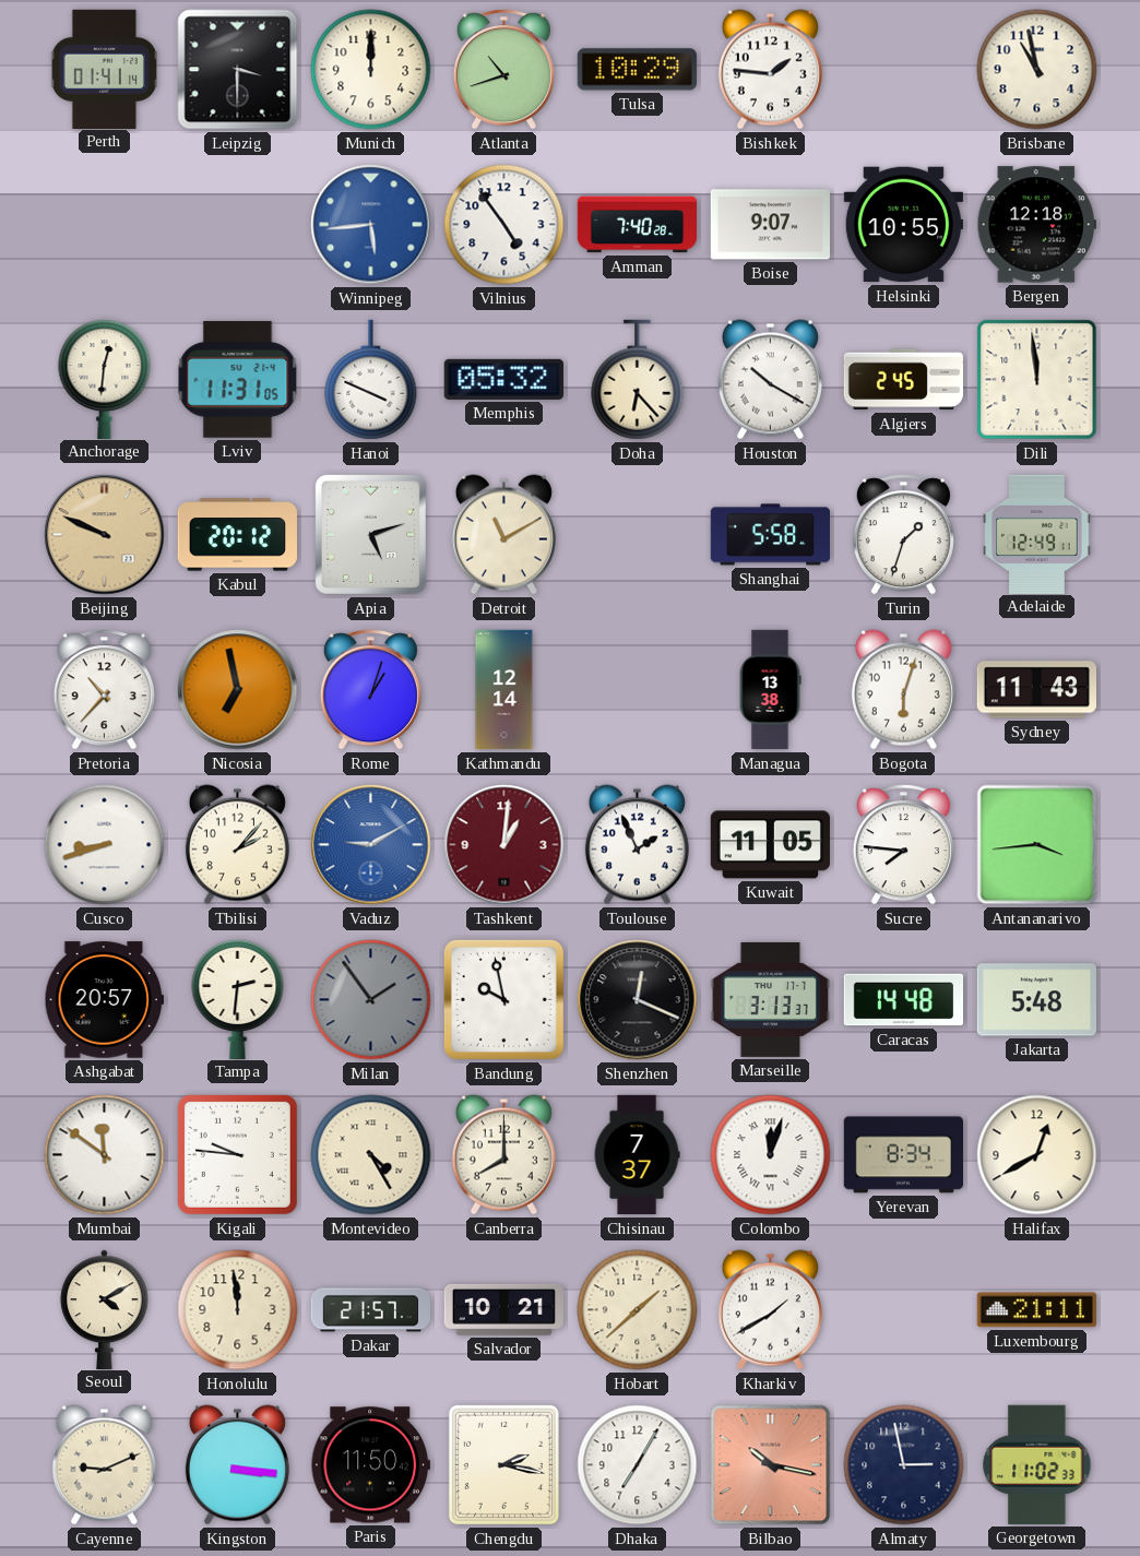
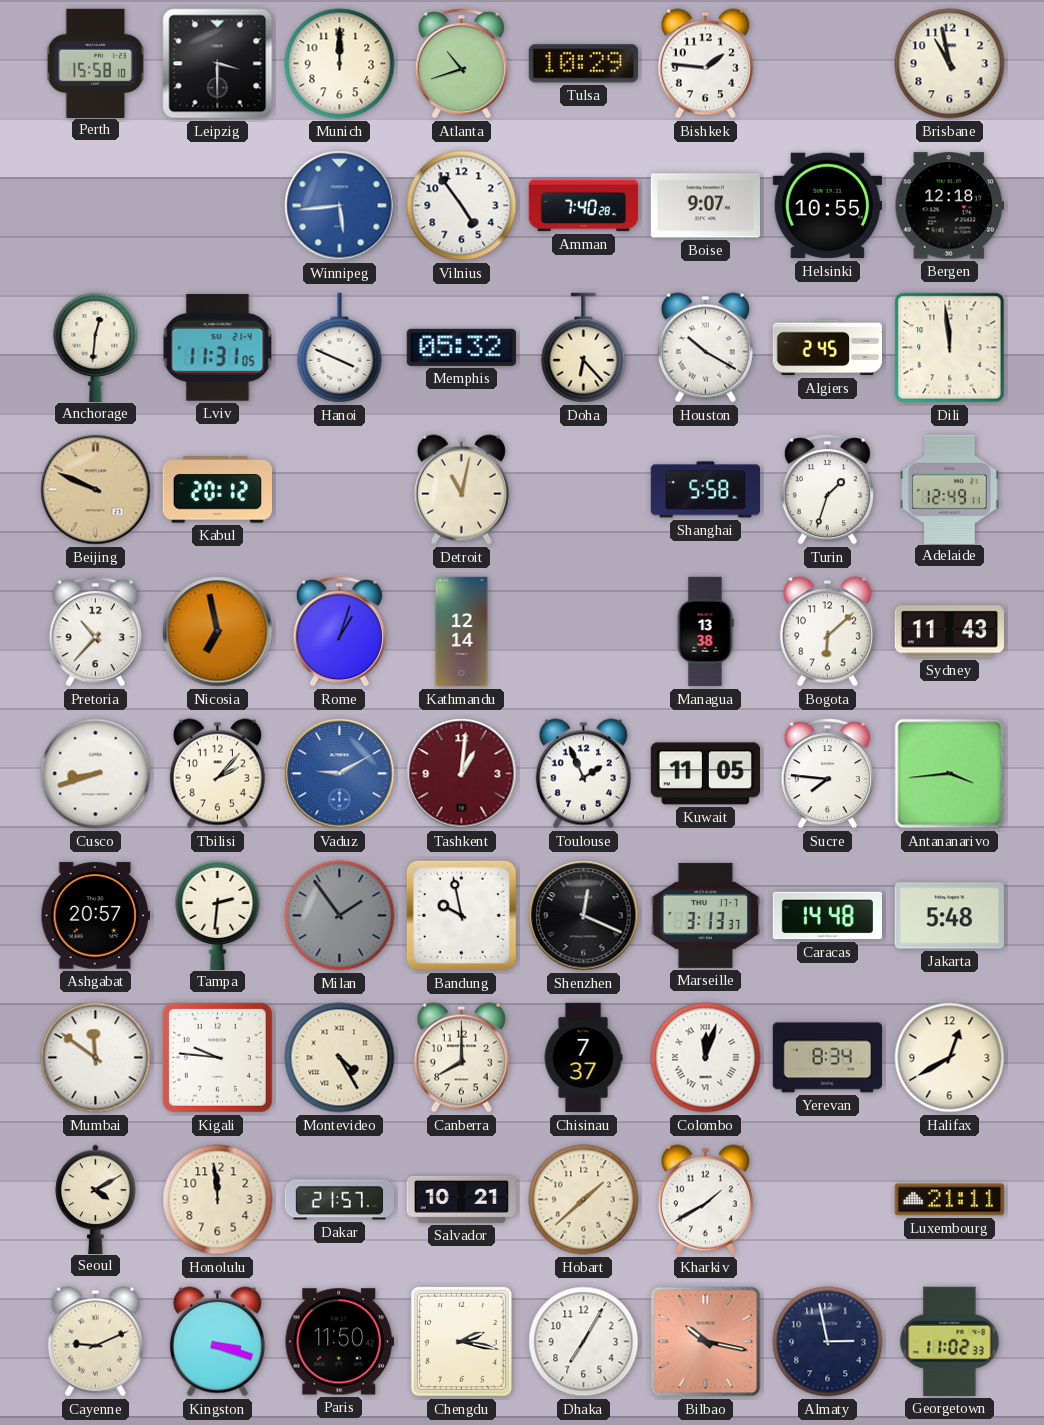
Perth: 01:41 -> 15:58 (95, 63)
Apia: 5:12 -> none (370, 534)
Detroit: 11:10 -> 11:02 (461, 490)
Bogota: 6:03 -> 6:08 (827, 632)
Kingston: 3:16 -> 3:18 (217, 1342)
